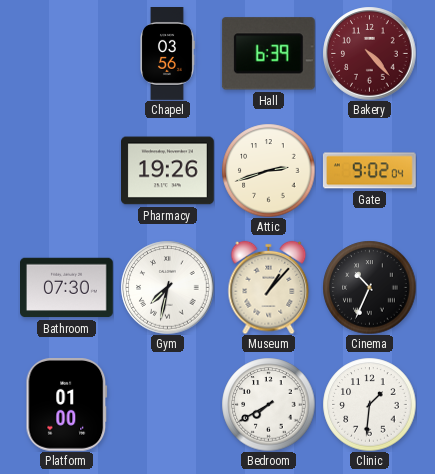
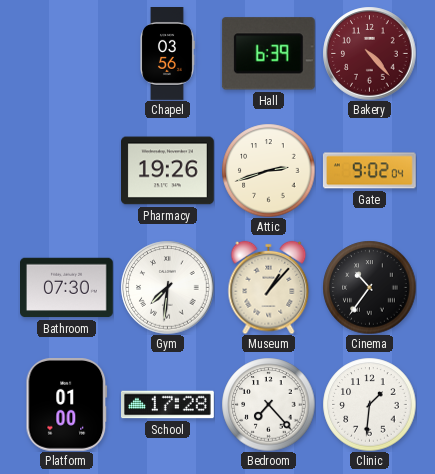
Gym: 7:32 -> 7:31 (167, 287)
Cinema: 10:34 -> 10:36 (369, 287)
School: none -> 17:28 (168, 405)
Bedroom: 7:40 -> 7:23 (268, 404)
